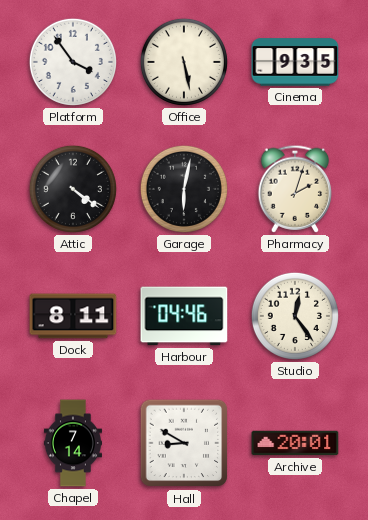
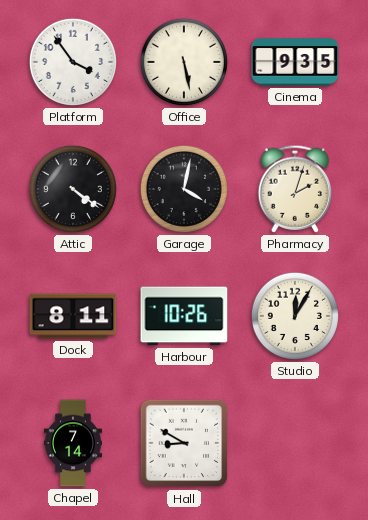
Garage: 6:02 -> 4:02 (184, 189)
Harbour: 04:46 -> 10:26 (184, 316)
Studio: 12:24 -> 12:05 (295, 316)
Archive: 20:01 -> none (295, 443)
